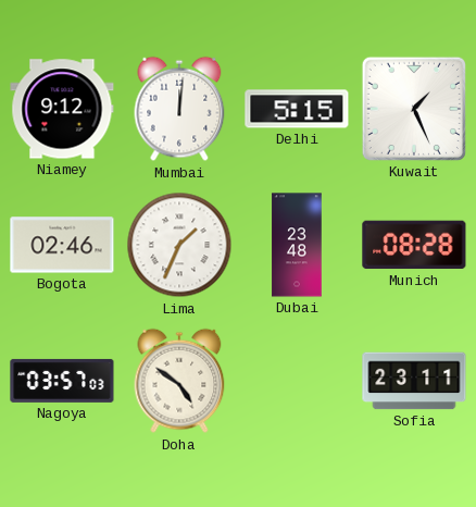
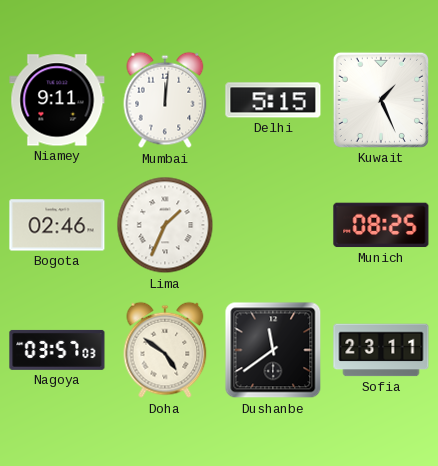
Niamey: 9:12 -> 9:11 (57, 100)
Dubai: 23:48 -> none (297, 245)
Munich: 08:28 -> 08:25 (381, 225)
Dushanbe: none -> 11:39 (273, 350)
